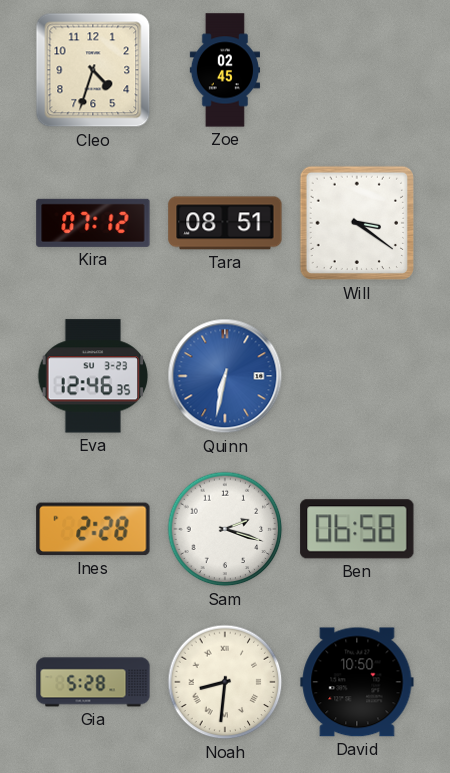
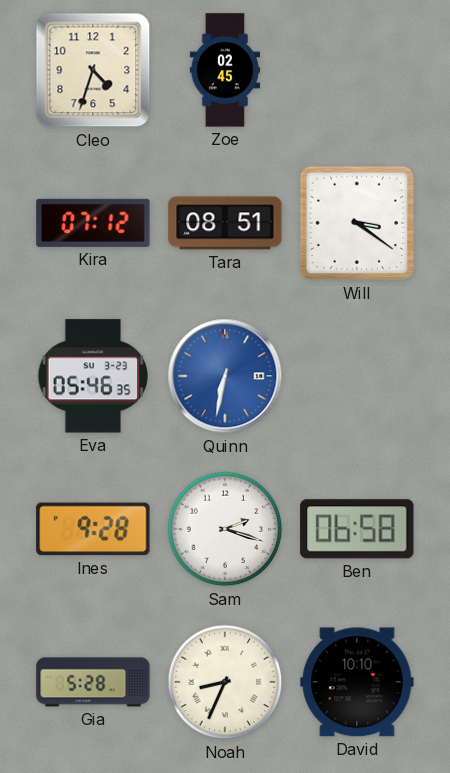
Eva: 12:46 -> 05:46 (93, 376)
Ines: 2:28 -> 9:28 (93, 529)
Noah: 8:31 -> 8:34 (225, 682)
David: 10:50 -> 10:10 (357, 682)
